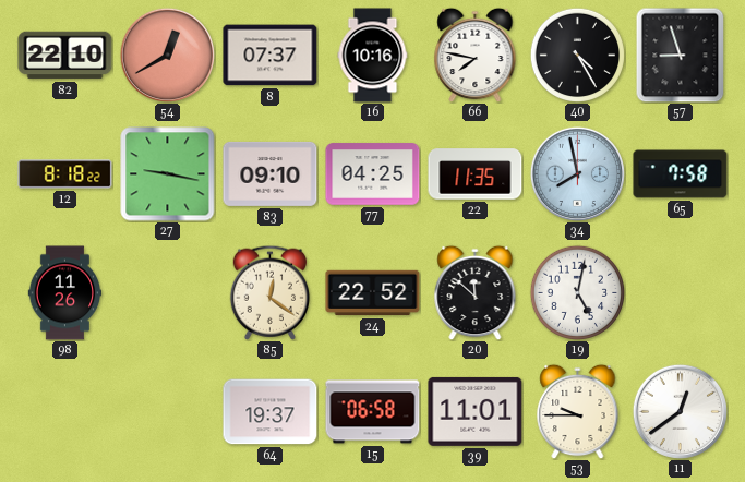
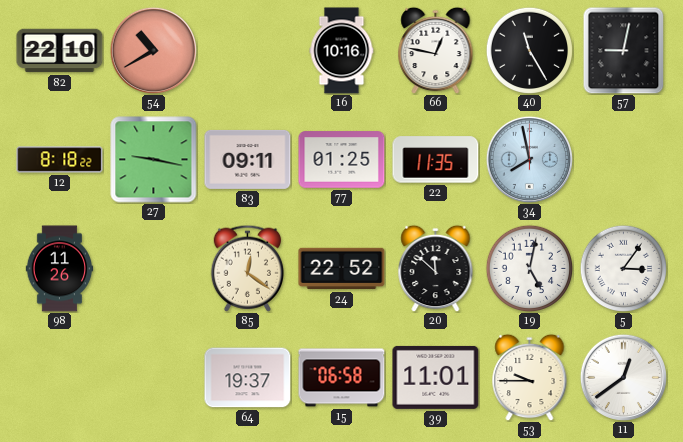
54: 12:40 -> 10:40 (153, 50)
8: 07:37 -> none (271, 56)
66: 7:47 -> 12:47 (436, 50)
40: 4:25 -> 11:25 (529, 50)
57: 8:57 -> 9:02 (624, 50)
83: 09:10 -> 09:11 (248, 159)
77: 04:25 -> 01:25 (342, 160)
65: 7:58 -> none (681, 174)
5: none -> 3:06 (623, 268)
